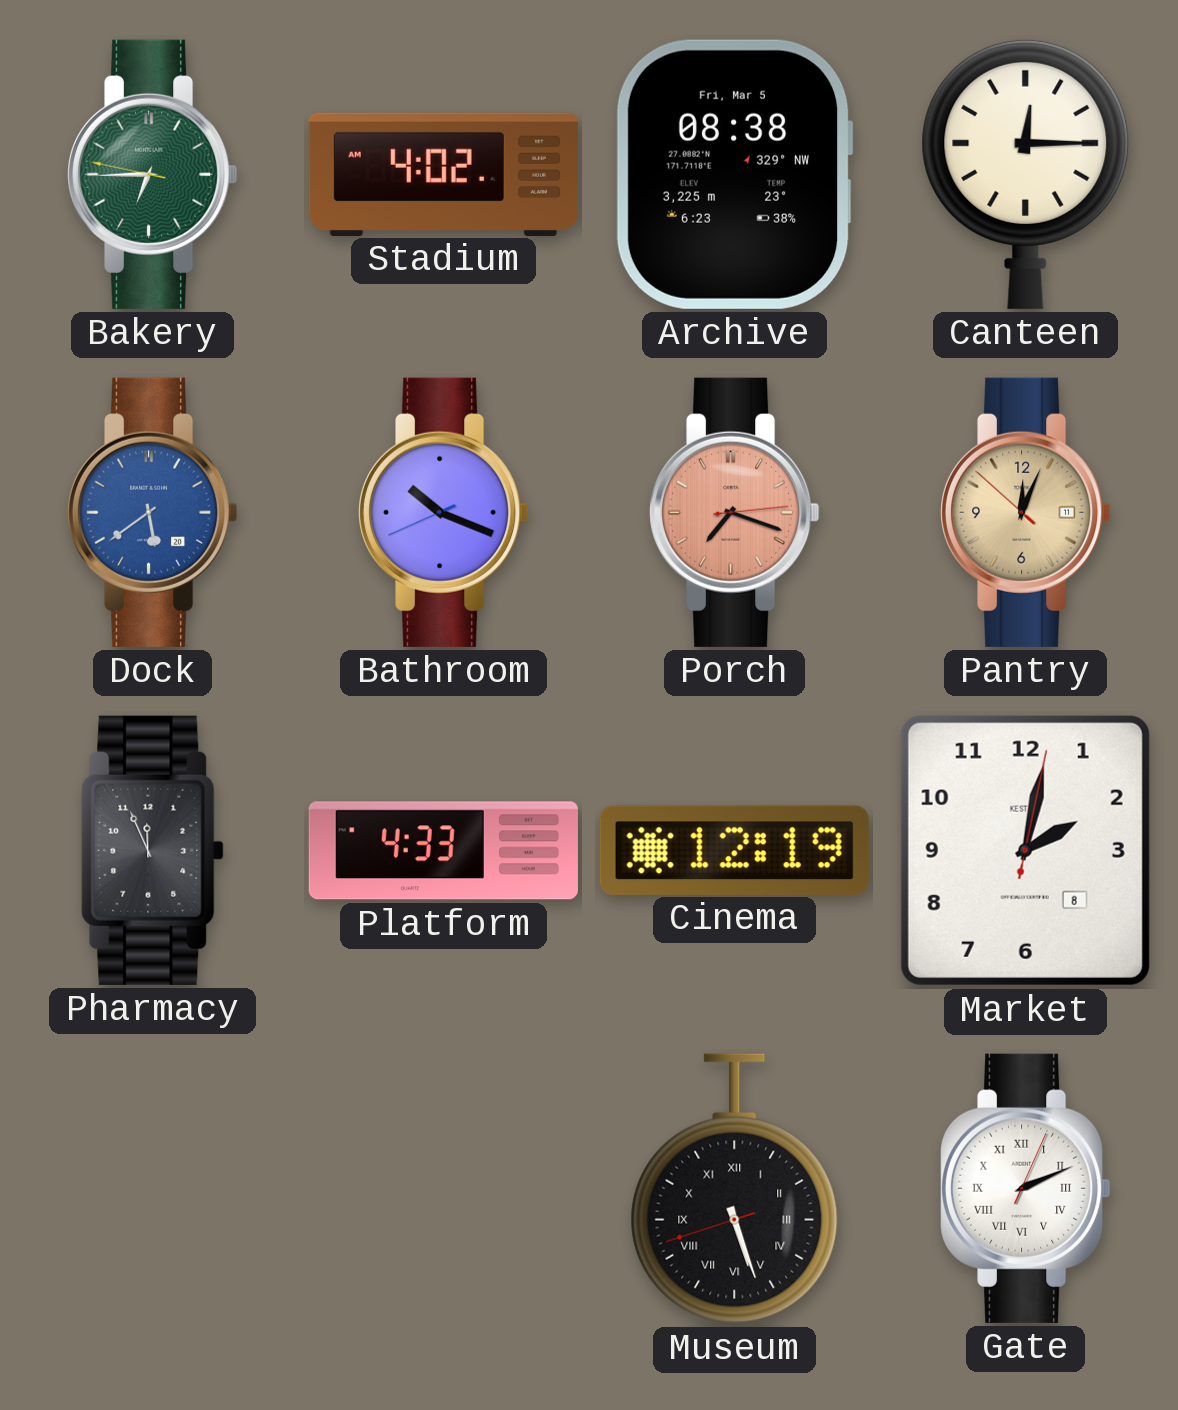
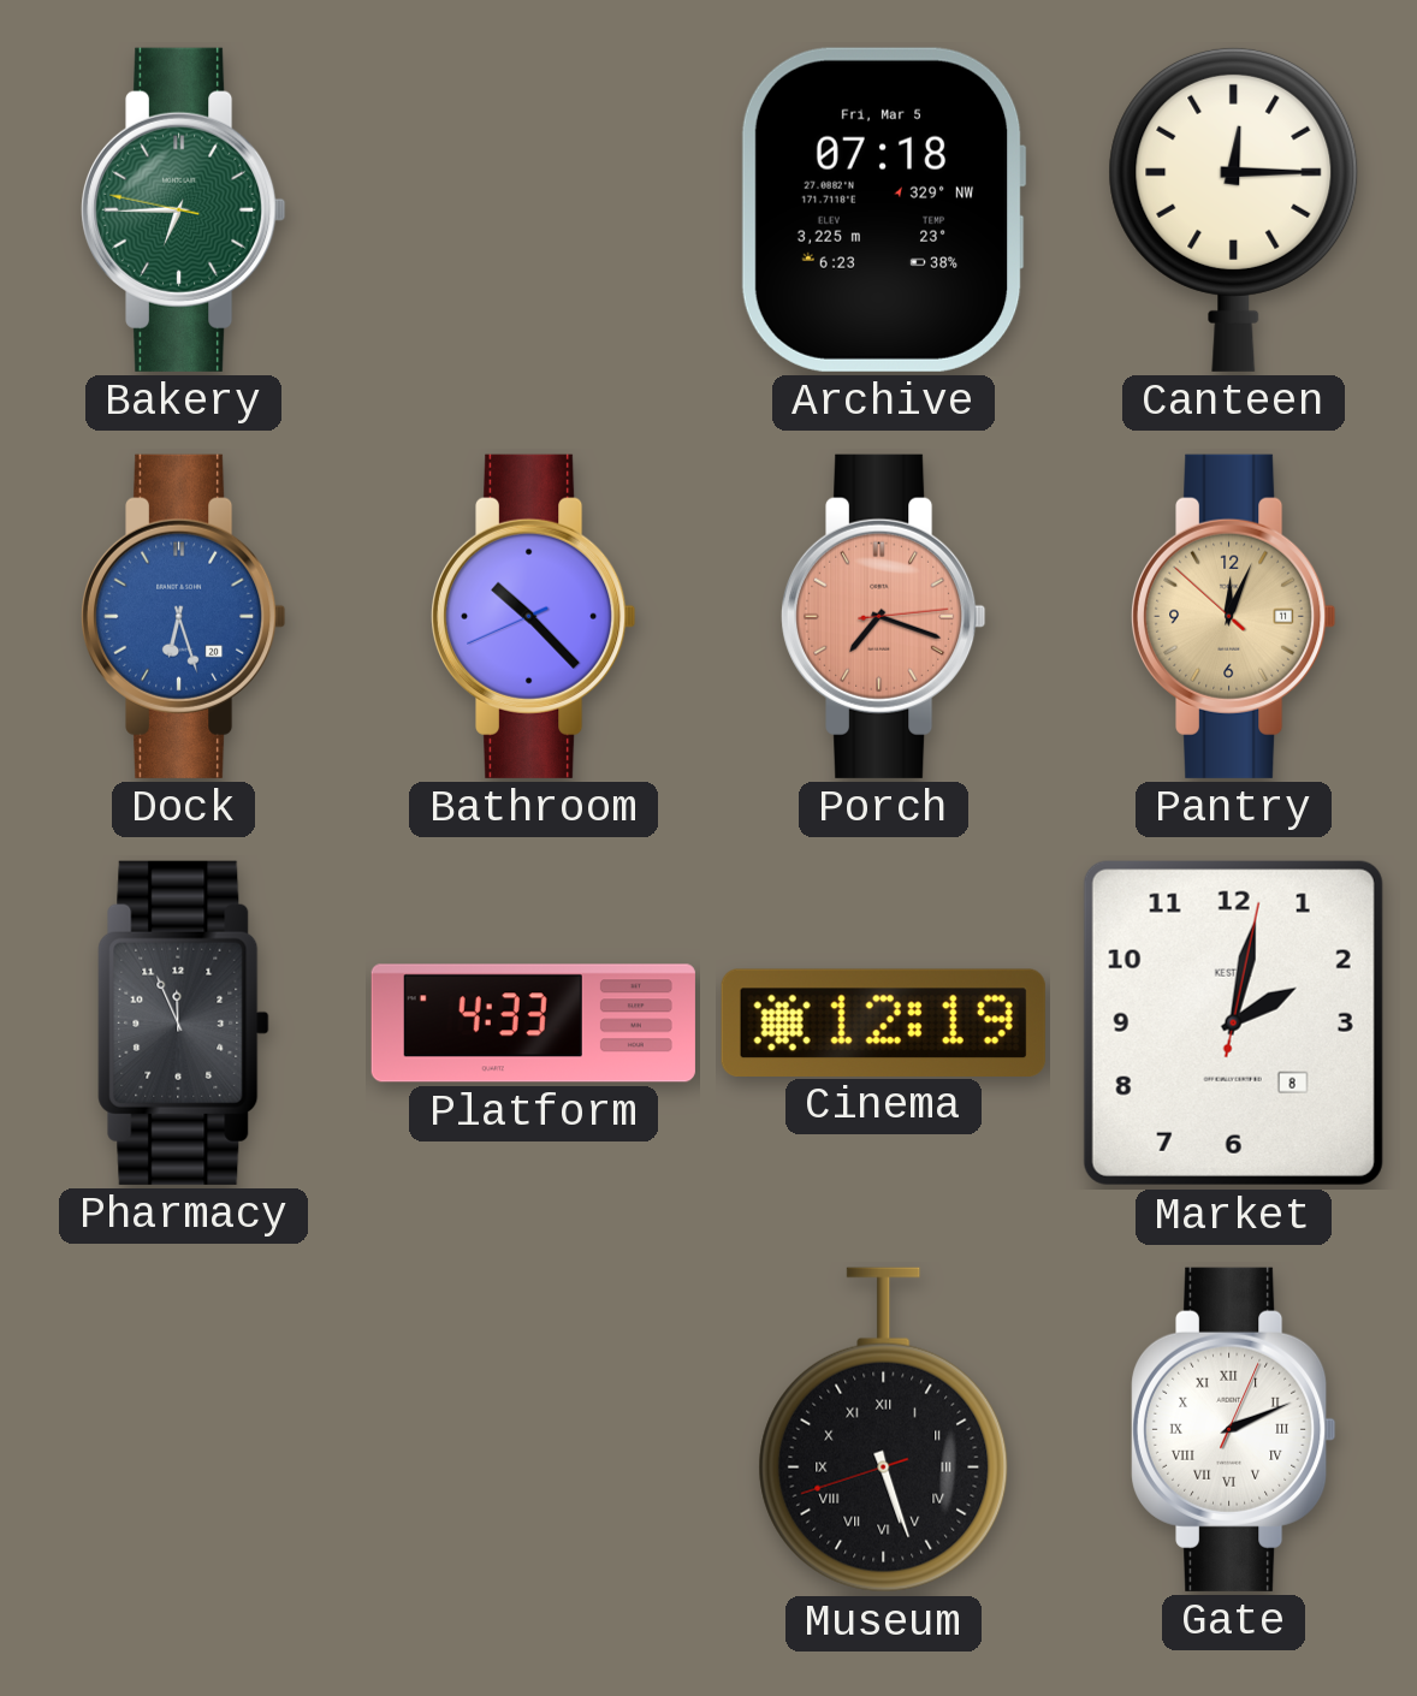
Stadium: 4:02 -> none (443, 174)
Archive: 08:38 -> 07:18 (883, 209)
Dock: 5:39 -> 6:27 (184, 616)
Bathroom: 10:18 -> 10:22 (534, 616)
